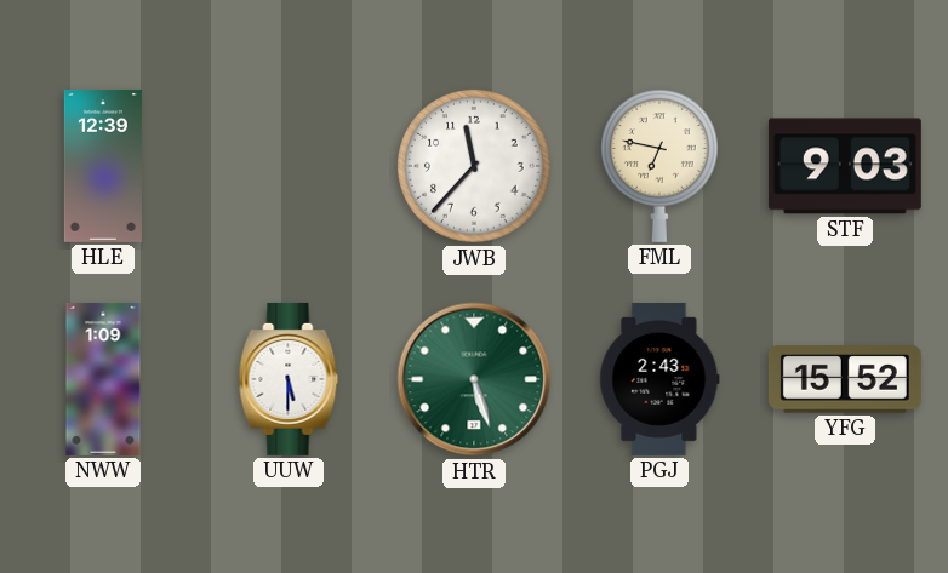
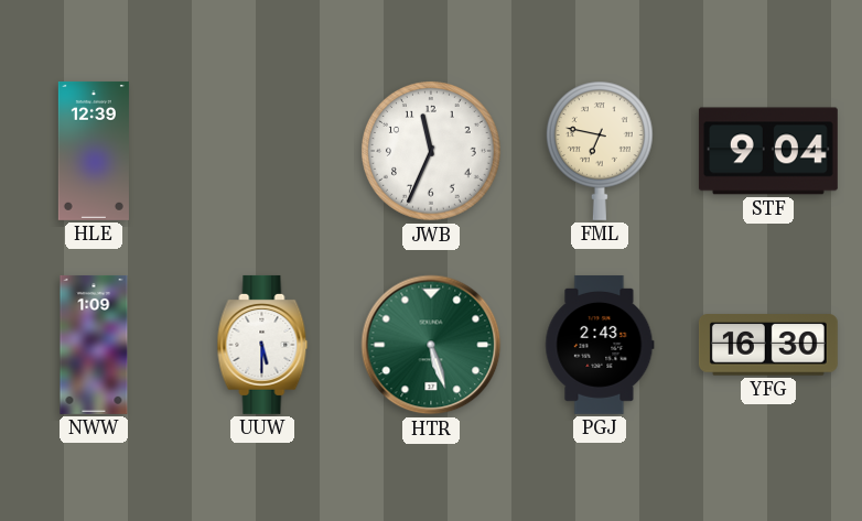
JWB: 11:37 -> 11:34 (432, 152)
STF: 9:03 -> 9:04 (768, 151)
YFG: 15:52 -> 16:30 (768, 345)
